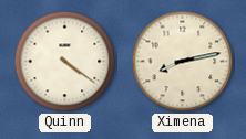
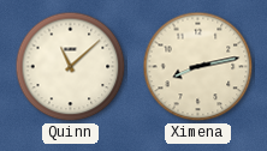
Quinn: 4:21 -> 11:08 (71, 67)
